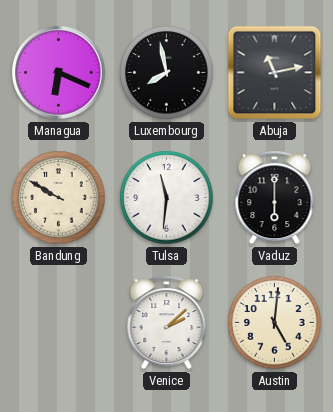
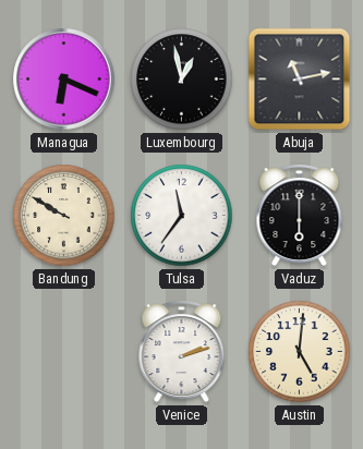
Luxembourg: 7:58 -> 12:58 (182, 80)
Tulsa: 11:31 -> 11:36 (182, 216)
Venice: 2:08 -> 2:12 (182, 352)
